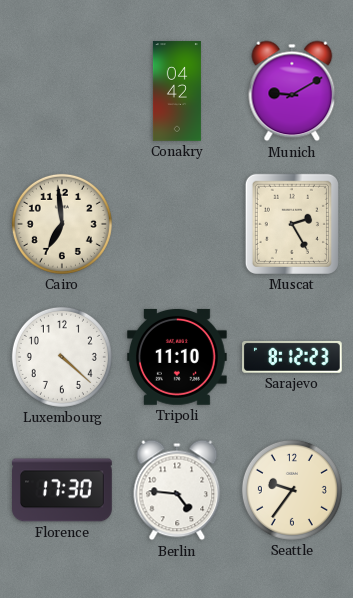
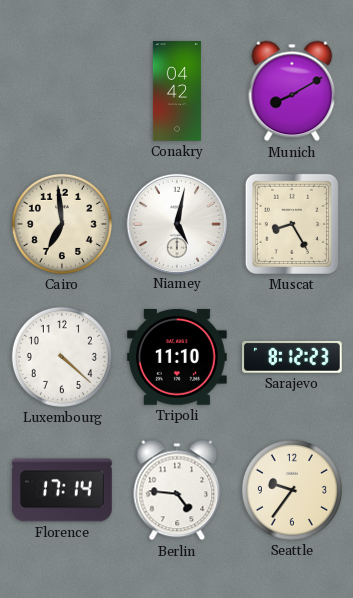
Munich: 9:10 -> 8:10 (292, 91)
Niamey: none -> 5:02 (176, 223)
Muscat: 2:25 -> 8:25 (292, 224)
Florence: 17:30 -> 17:14 (63, 490)
